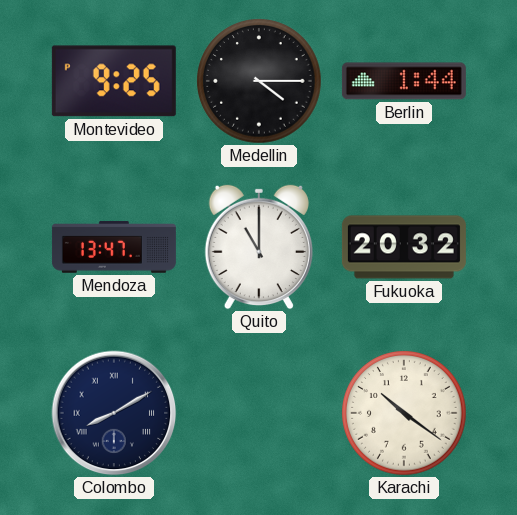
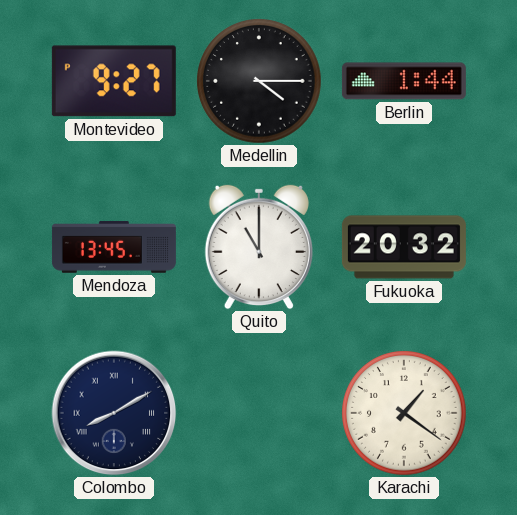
Montevideo: 9:25 -> 9:27 (114, 81)
Mendoza: 13:47 -> 13:45 (114, 247)
Karachi: 10:21 -> 1:21 (404, 413)
